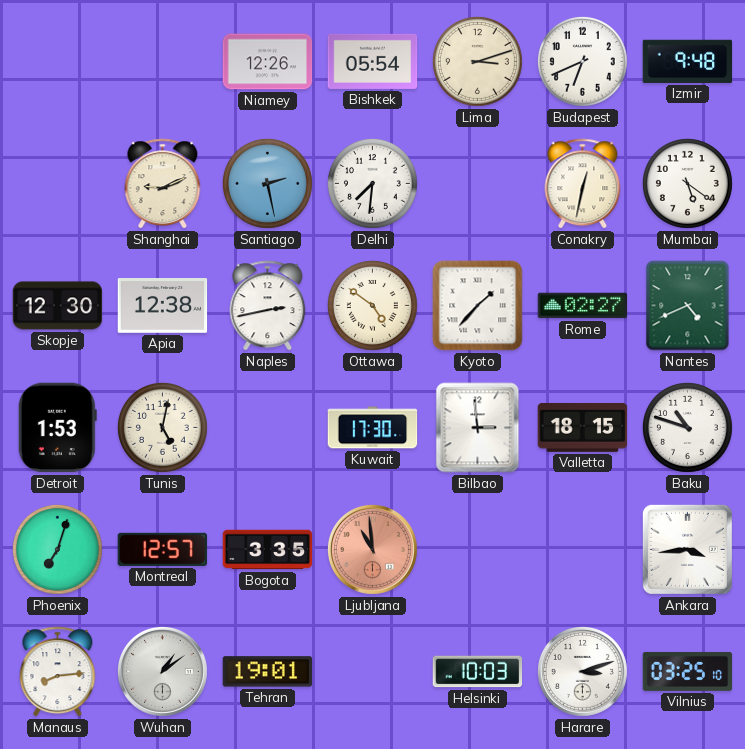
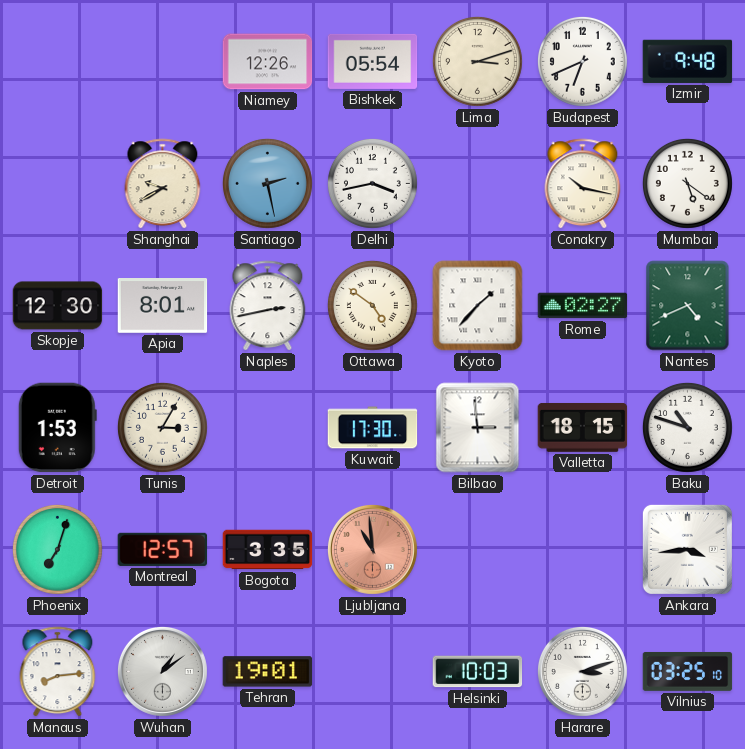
Shanghai: 9:11 -> 9:40 (163, 184)
Delhi: 7:31 -> 3:43 (372, 183)
Conakry: 12:32 -> 10:17 (583, 184)
Apia: 12:38 -> 8:01 (163, 306)
Tunis: 5:02 -> 3:05 (162, 427)
